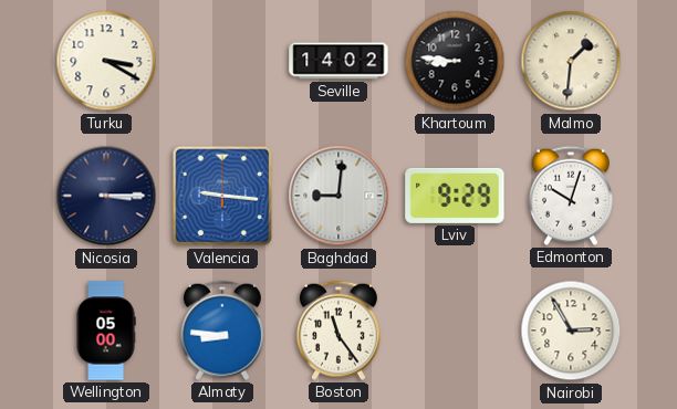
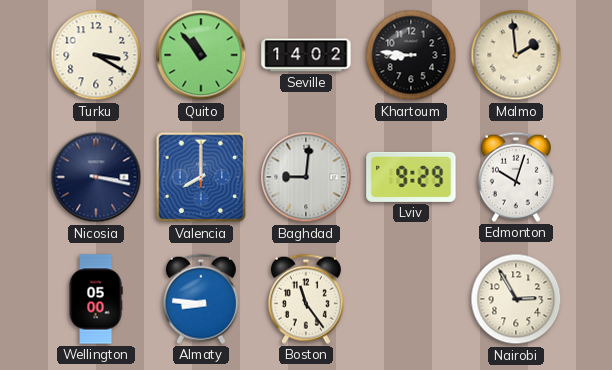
Quito: none -> 10:53 (201, 55)
Malmo: 1:31 -> 1:59 (516, 55)
Nicosia: 3:15 -> 3:17 (96, 177)
Valencia: 9:16 -> 8:00 (201, 177)
